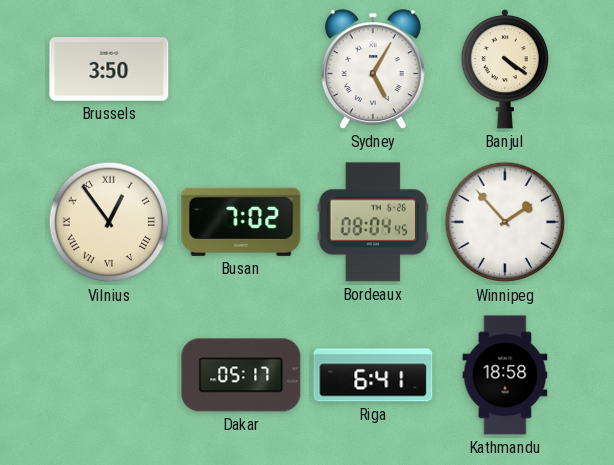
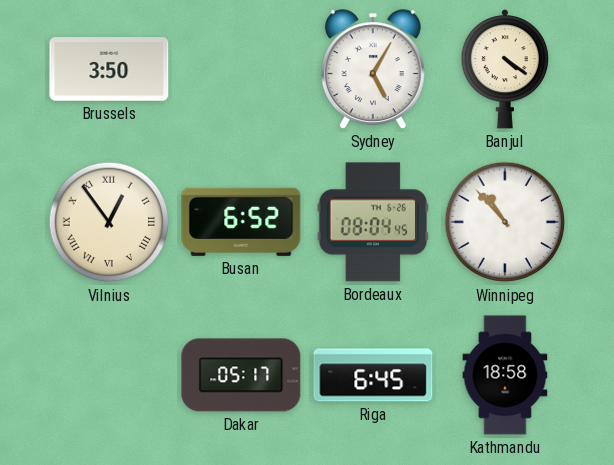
Busan: 7:02 -> 6:52 (241, 222)
Winnipeg: 1:53 -> 10:53 (505, 222)
Riga: 6:41 -> 6:45 (373, 375)
